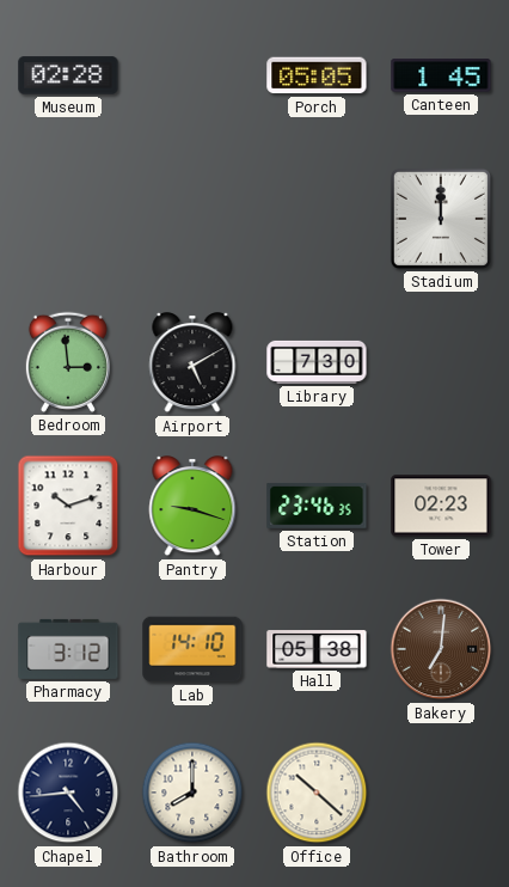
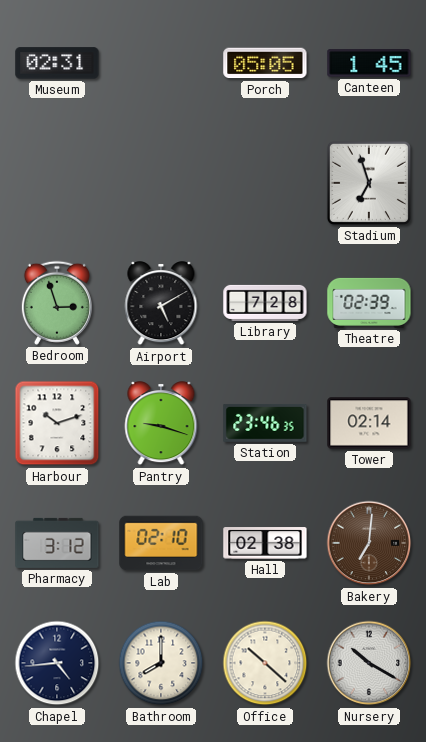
Museum: 02:28 -> 02:31 (57, 63)
Stadium: 12:00 -> 6:57 (369, 183)
Bedroom: 2:59 -> 2:57 (57, 303)
Library: 7:30 -> 7:28 (265, 303)
Theatre: none -> 02:39 (369, 303)
Tower: 02:23 -> 02:14 (369, 423)
Lab: 14:10 -> 02:10 (161, 543)
Hall: 05:38 -> 02:38 (265, 543)
Nursery: none -> 10:20 (369, 663)
